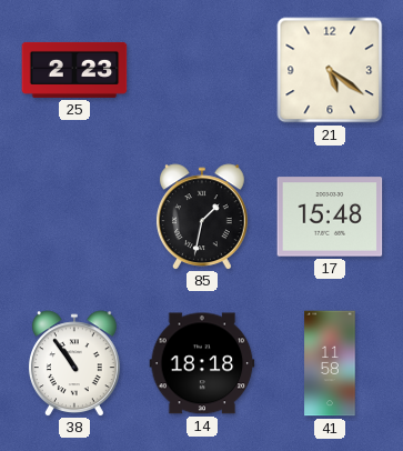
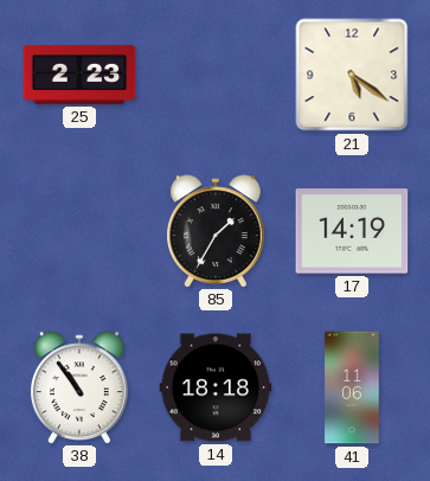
85: 1:32 -> 1:35 (216, 231)
17: 15:48 -> 14:19 (352, 231)
41: 11:58 -> 11:06 (352, 387)
